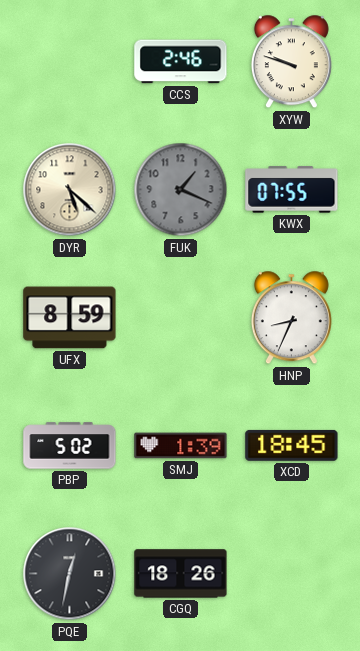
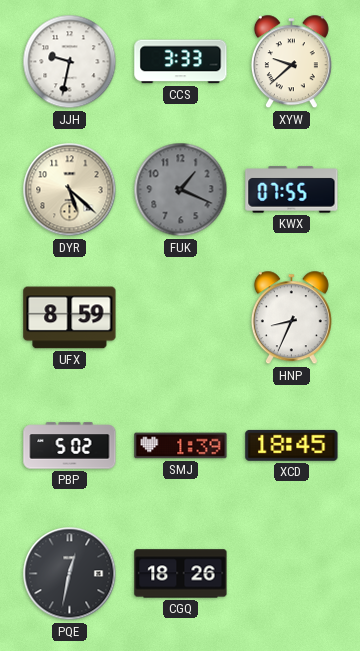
JJH: none -> 9:32 (70, 62)
CCS: 2:46 -> 3:33 (181, 62)
XYW: 9:48 -> 9:38 (291, 62)
